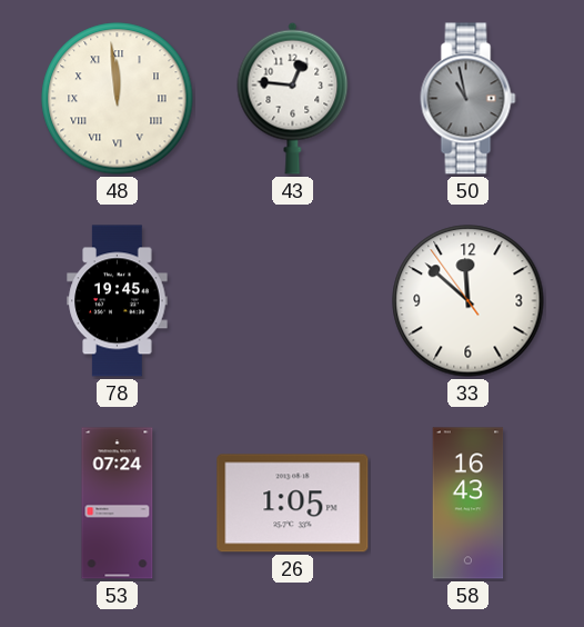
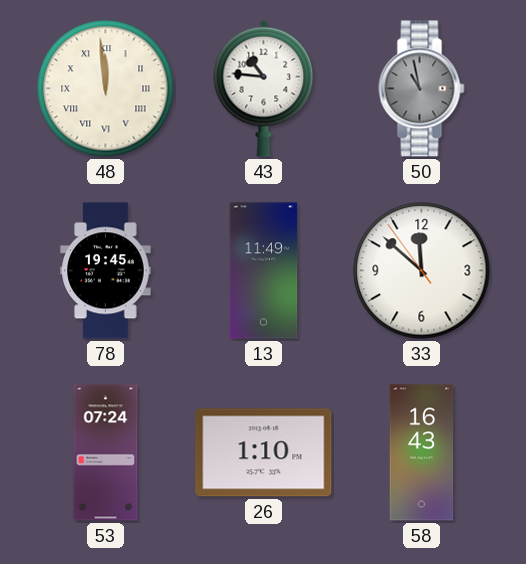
43: 12:46 -> 10:46 (264, 88)
13: none -> 11:49 (264, 271)
26: 1:05 -> 1:10 (264, 453)
